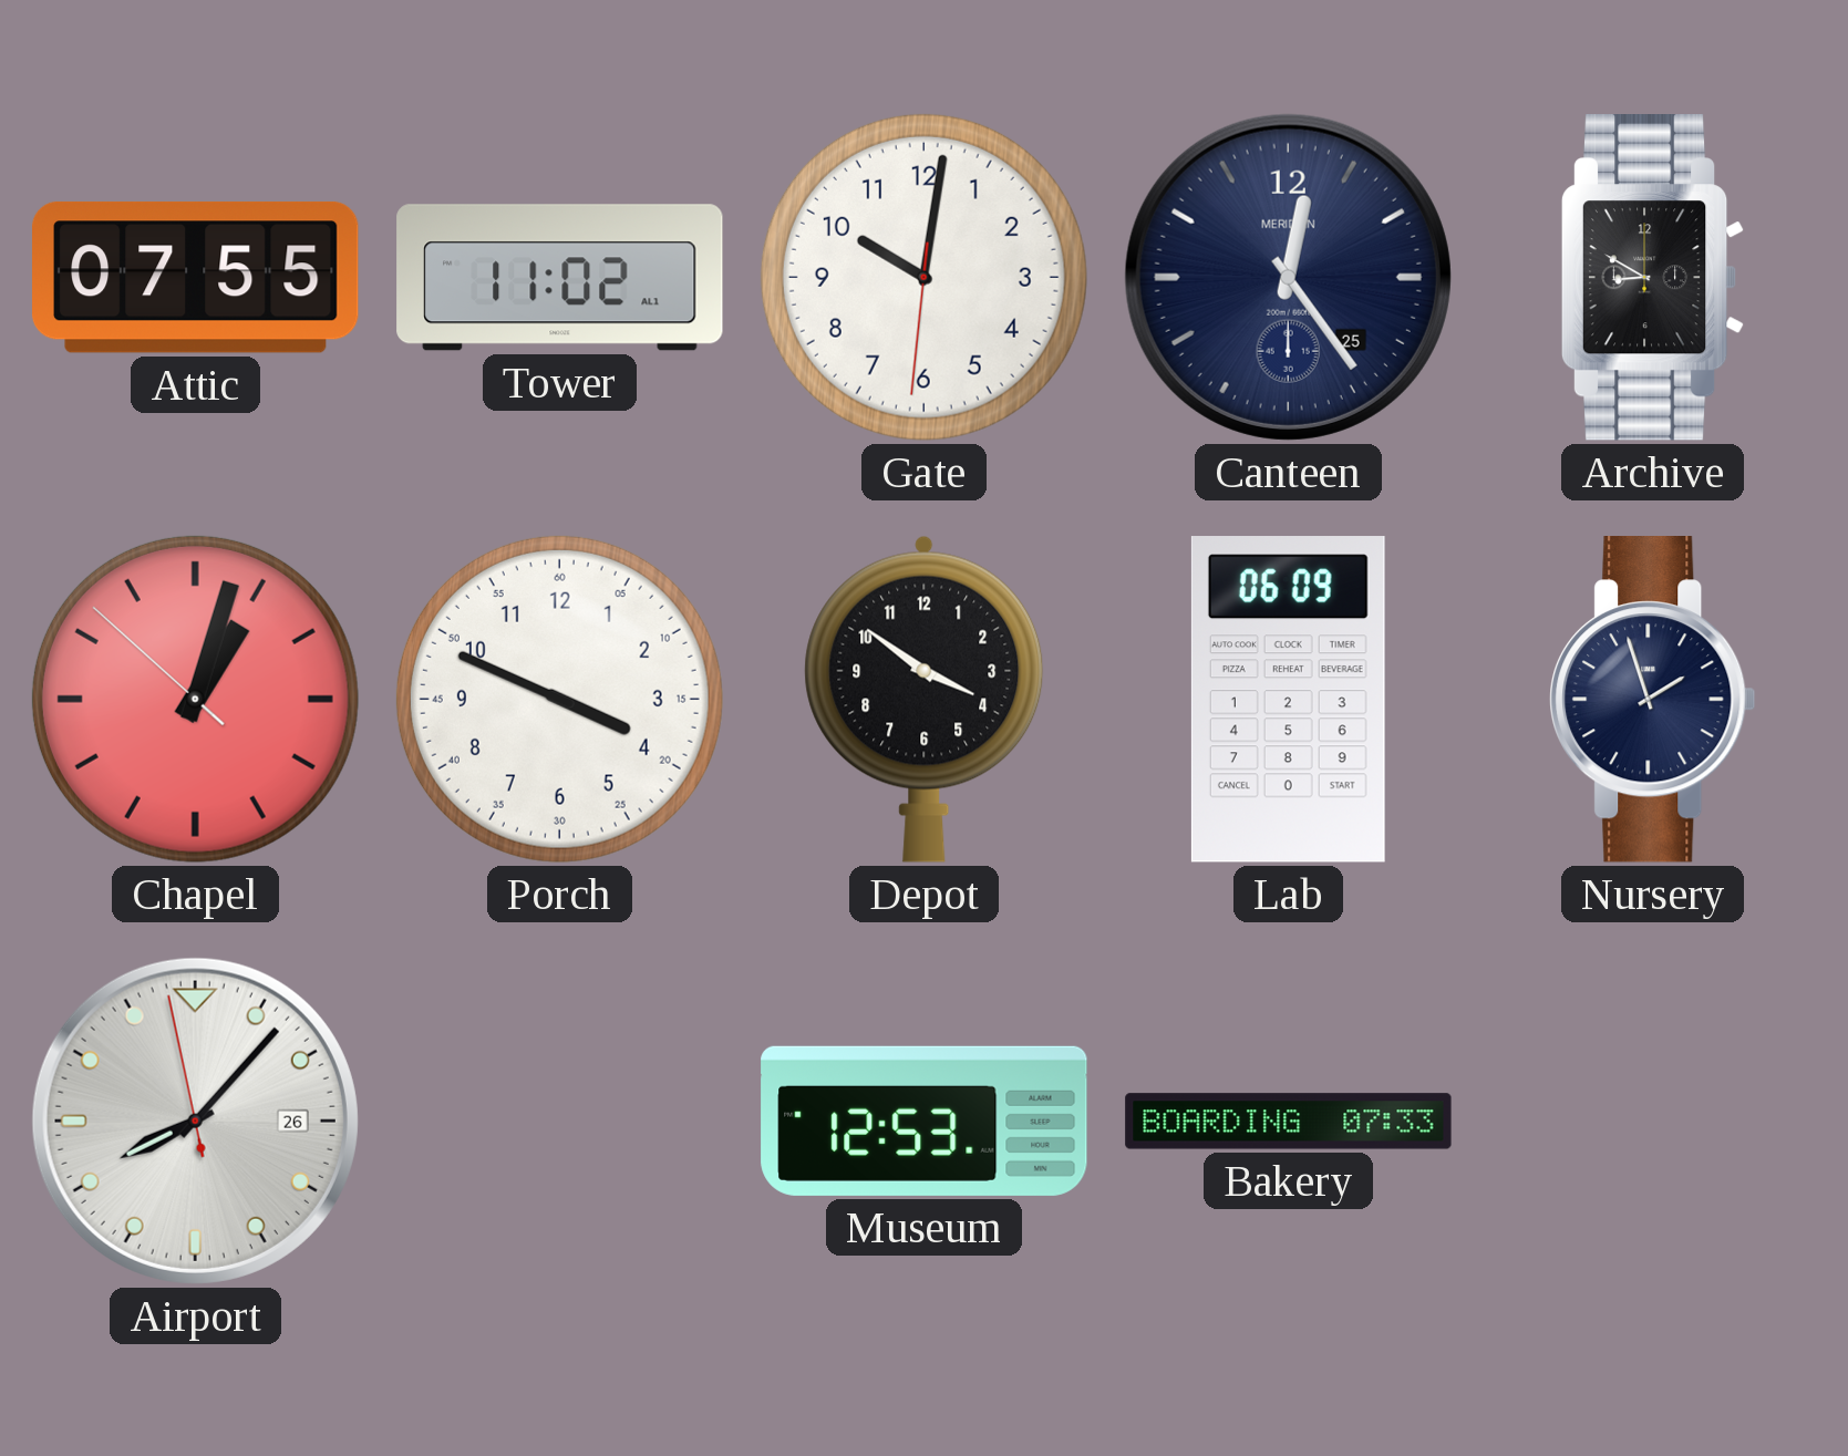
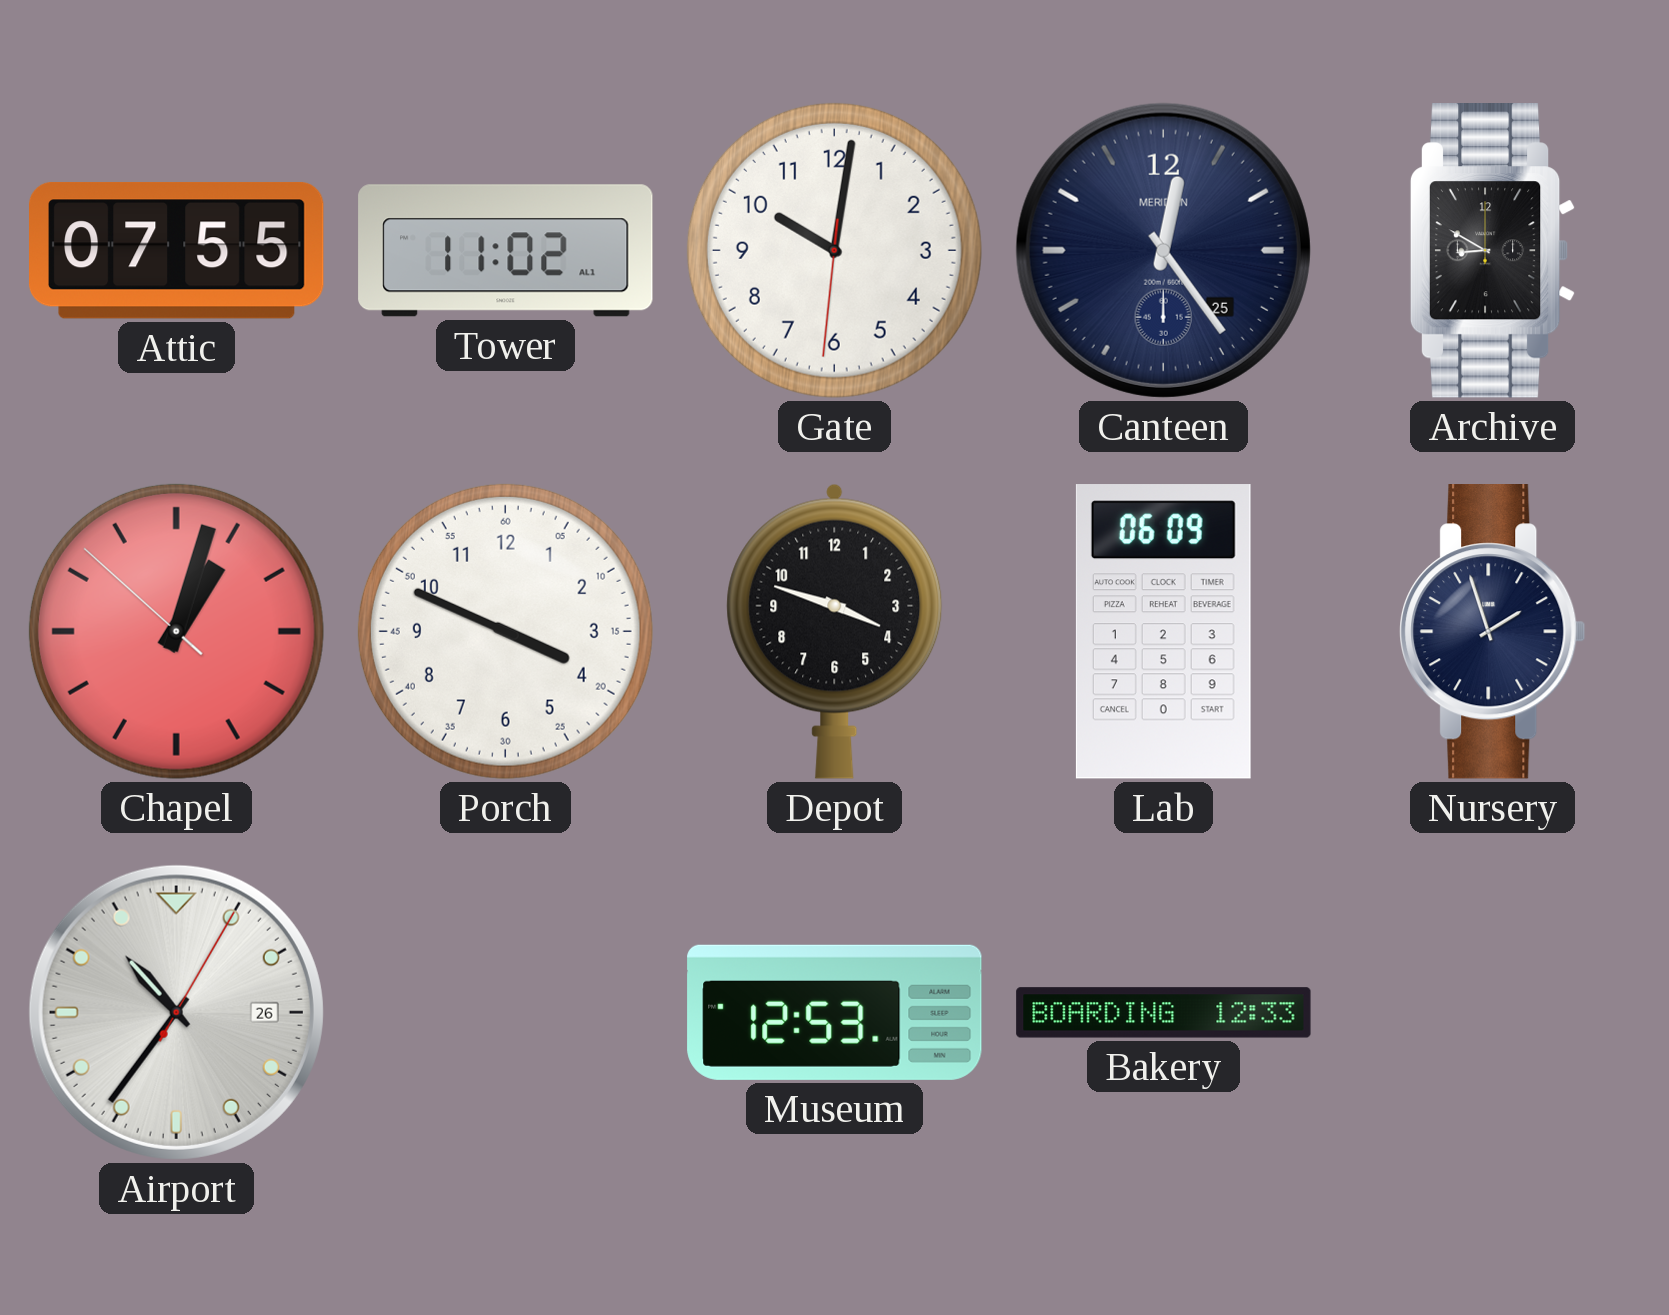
Depot: 3:51 -> 3:48 (835, 631)
Airport: 8:06 -> 10:36 (176, 1012)
Bakery: 07:33 -> 12:33 (1164, 1013)
